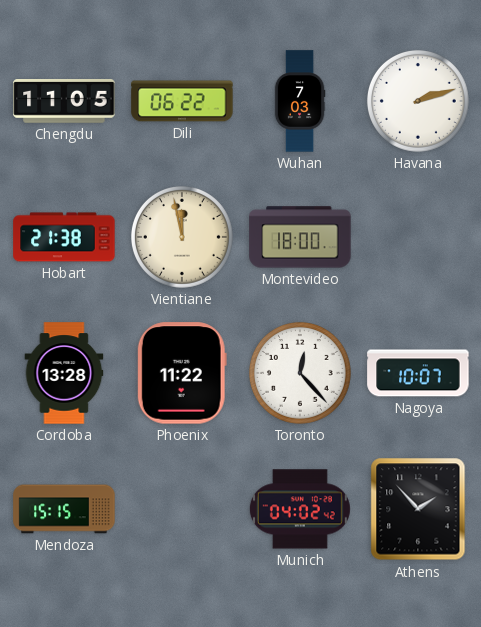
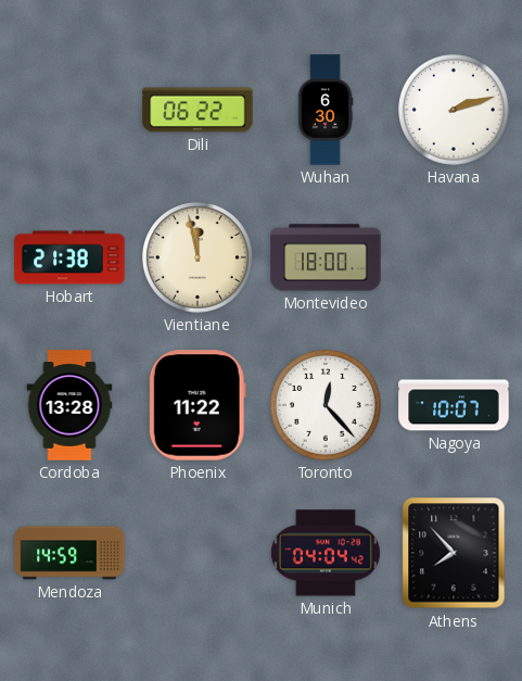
Chengdu: 11:05 -> none (64, 102)
Wuhan: 7:03 -> 6:30 (326, 110)
Mendoza: 15:15 -> 14:59 (69, 553)
Munich: 04:02 -> 04:04 (326, 553)
Athens: 1:53 -> 7:53 (454, 553)
